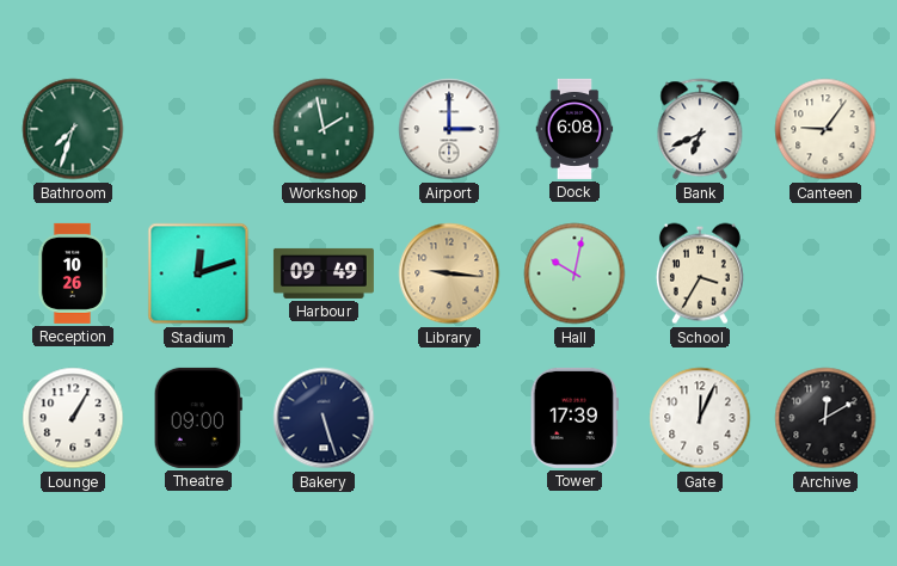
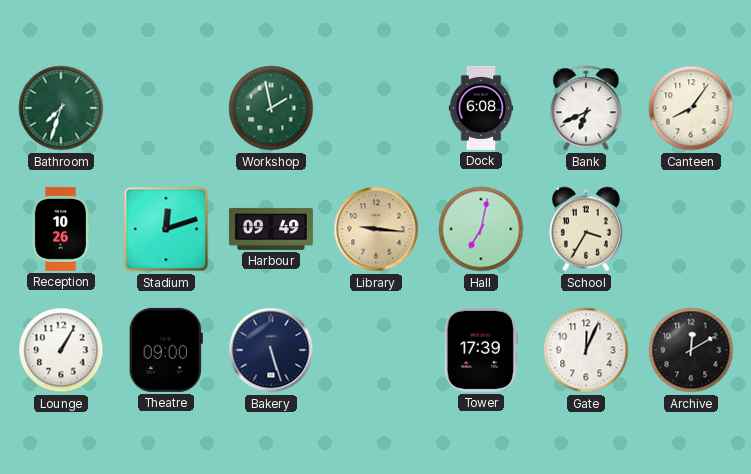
Airport: 3:00 -> none (449, 129)
Canteen: 9:06 -> 8:06 (691, 108)
Hall: 10:02 -> 7:02 (481, 229)
